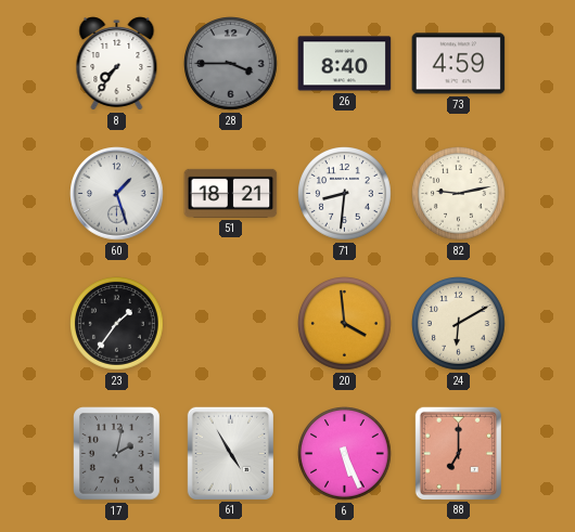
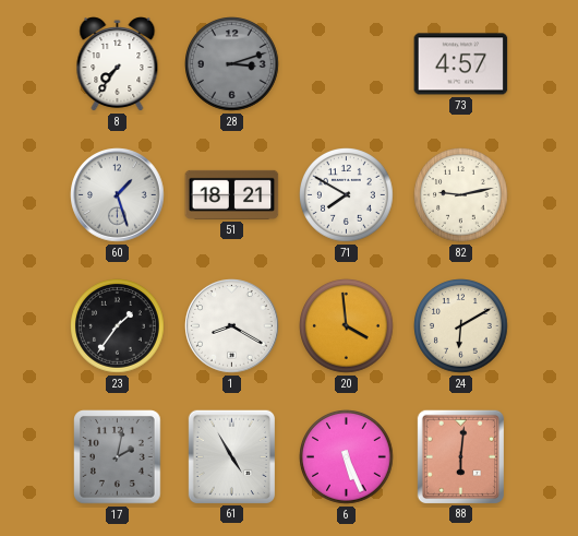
28: 3:45 -> 3:12 (232, 64)
26: 8:40 -> none (345, 64)
73: 4:59 -> 4:57 (461, 64)
71: 8:31 -> 7:50 (347, 195)
1: none -> 8:20 (232, 326)
88: 7:00 -> 6:01 (460, 456)
